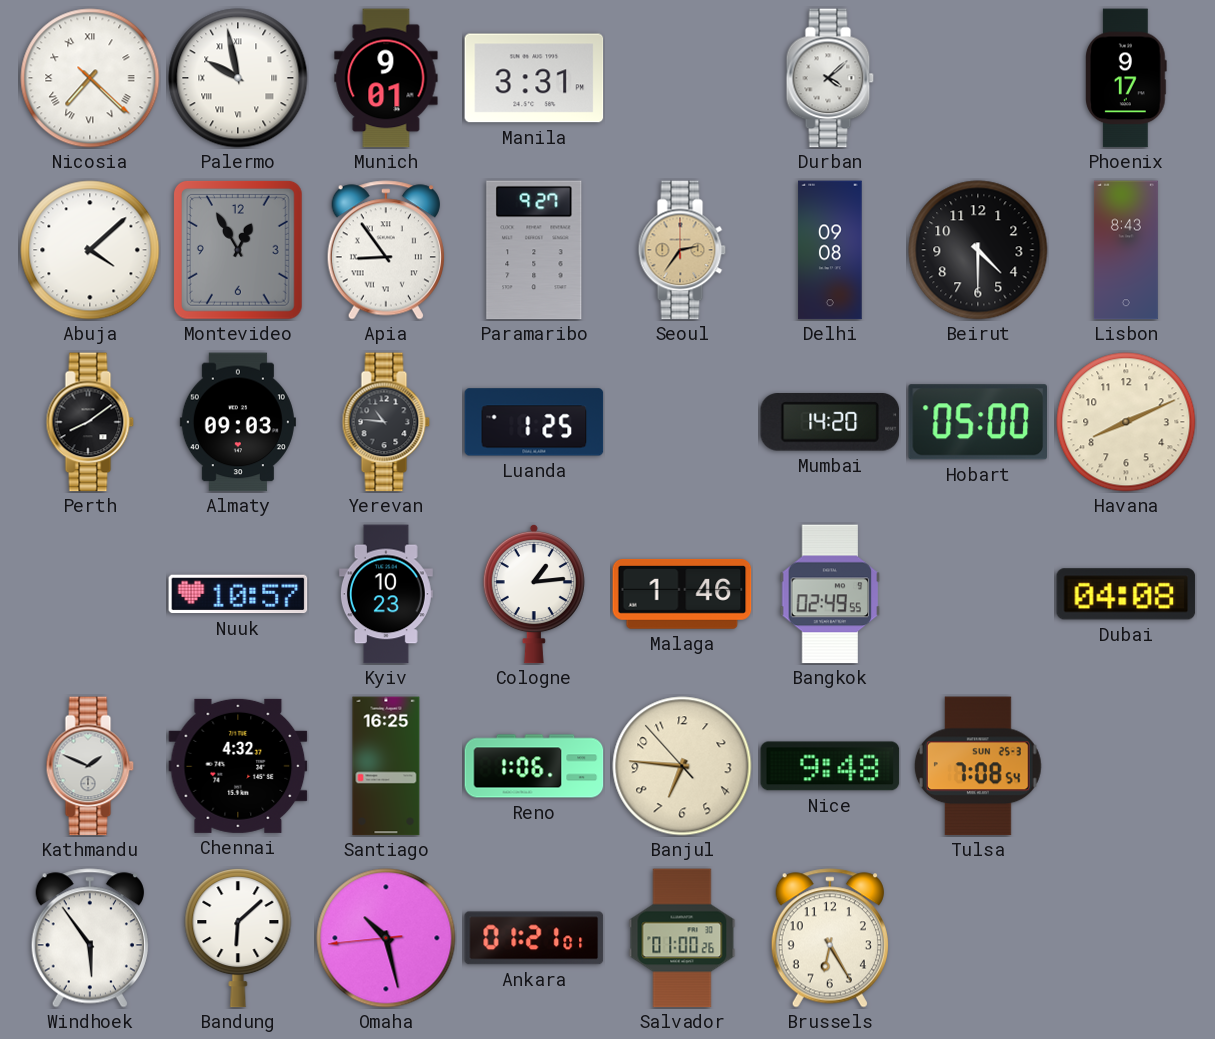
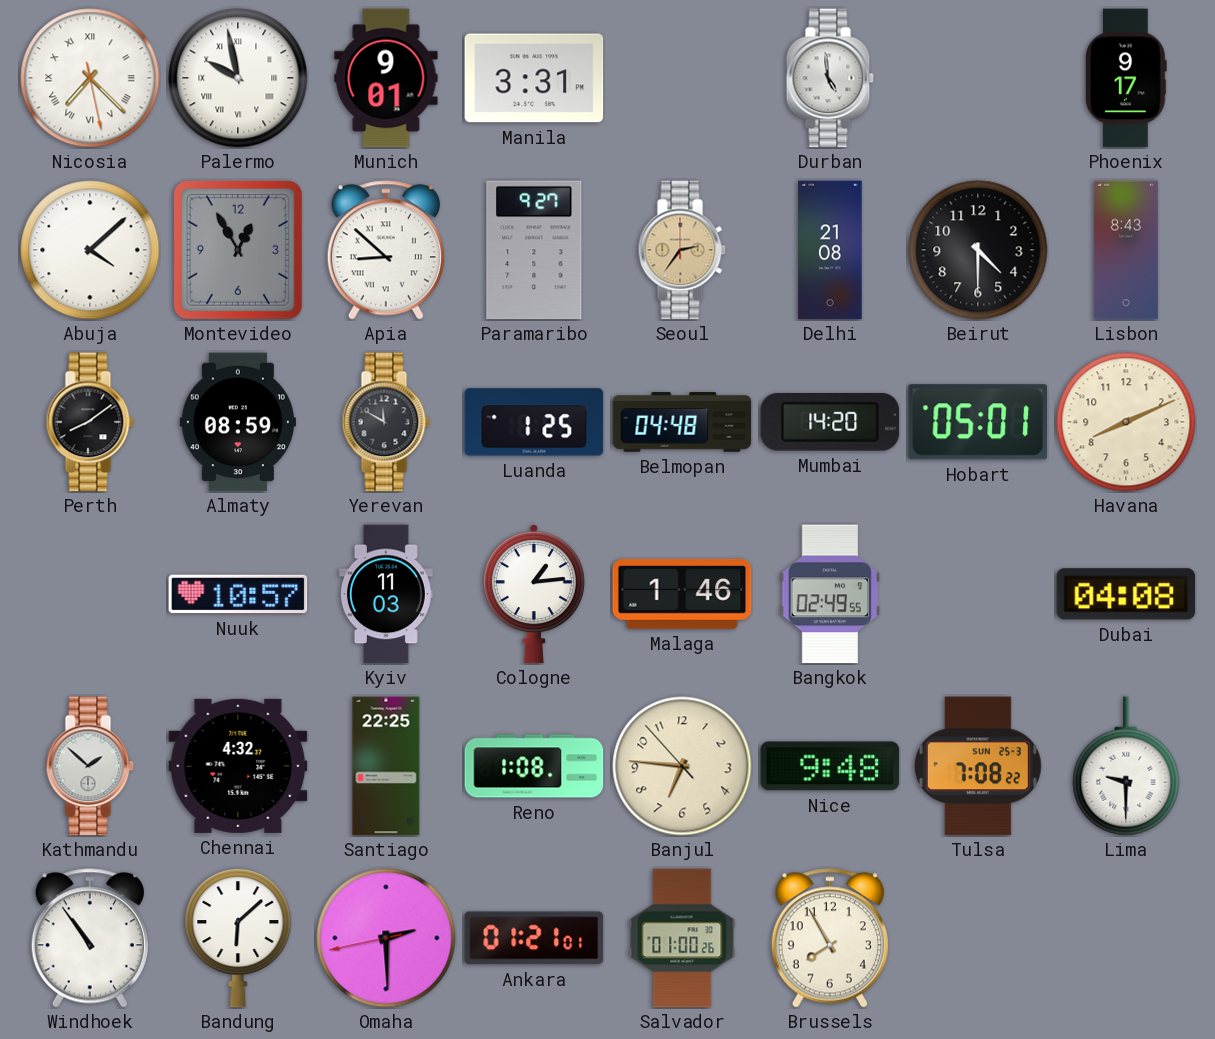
Nicosia: 7:22:22 -> 7:22:28 (90, 78)
Durban: 4:08 -> 4:59 (830, 78)
Apia: 8:54 -> 8:52 (386, 250)
Delhi: 09:08 -> 21:08 (830, 250)
Almaty: 09:03 -> 08:59 (238, 422)
Yerevan: 10:46 -> 11:50 (386, 422)
Belmopan: none -> 04:48 (682, 422)
Hobart: 05:00 -> 05:01 (977, 422)
Kyiv: 10:23 -> 11:03 (386, 594)
Kathmandu: 1:49 -> 1:52 (90, 766)
Santiago: 16:25 -> 22:25 (386, 766)
Reno: 1:06 -> 1:08 (534, 766)
Tulsa: 7:08:54 -> 7:08:22 (978, 766)
Lima: none -> 9:30 (1126, 766)
Windhoek: 5:54 -> 10:54 (90, 938)
Omaha: 10:27 -> 2:29 (386, 938)
Brussels: 6:25 -> 7:55 (830, 938)
